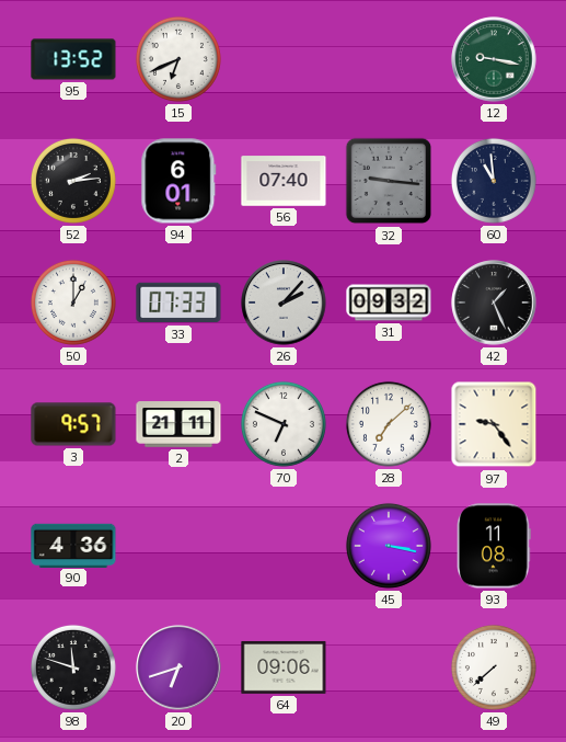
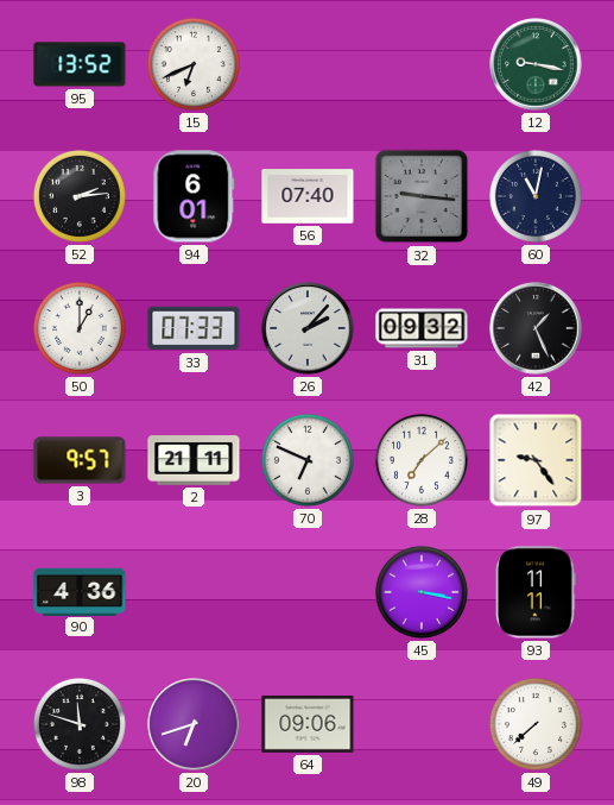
60: 10:59 -> 11:02 (536, 196)
93: 11:08 -> 11:11 (537, 592)
